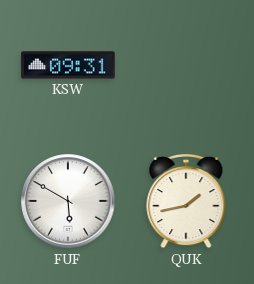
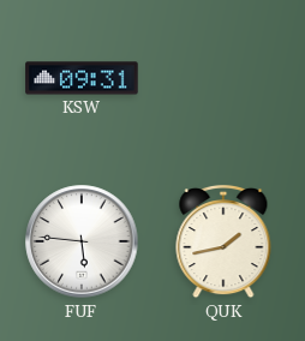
FUF: 5:50 -> 5:46 (82, 241)
